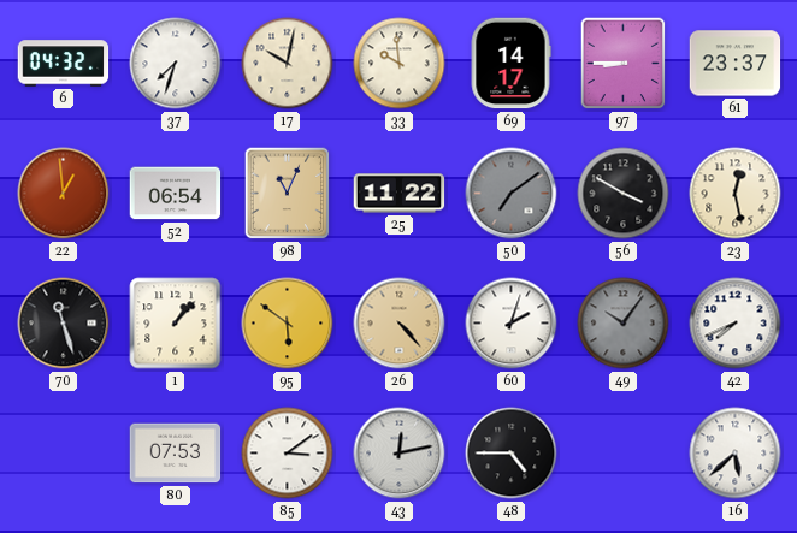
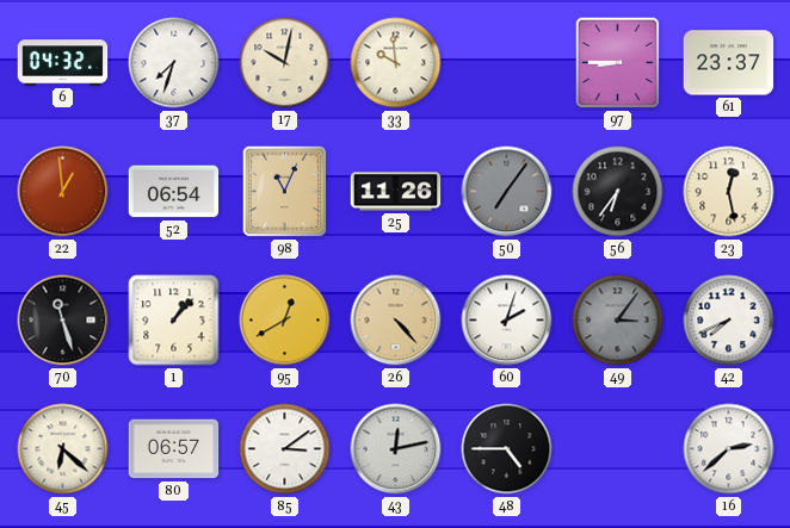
69: 14:17 -> none (510, 64)
25: 11:22 -> 11:26 (396, 192)
50: 7:09 -> 7:06 (507, 192)
56: 3:50 -> 6:36 (618, 192)
95: 5:51 -> 12:40 (285, 321)
49: 10:06 -> 3:06 (618, 321)
45: none -> 6:22 (63, 449)
80: 07:53 -> 06:57 (174, 449)
16: 5:38 -> 2:38 (729, 449)
